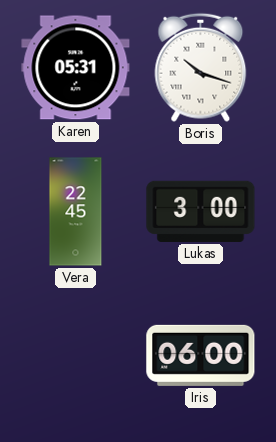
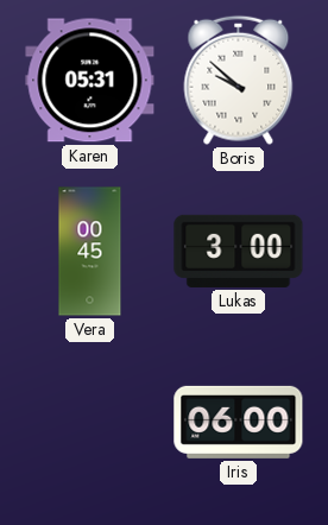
Boris: 10:18 -> 9:52 (239, 80)
Vera: 22:45 -> 00:45 (90, 252)
